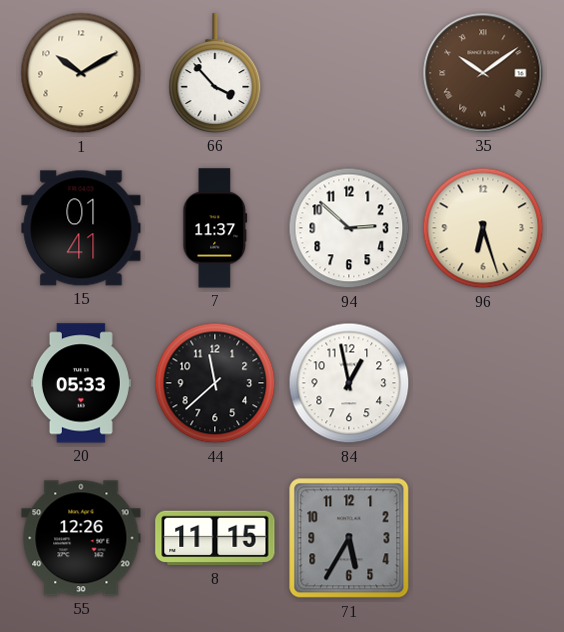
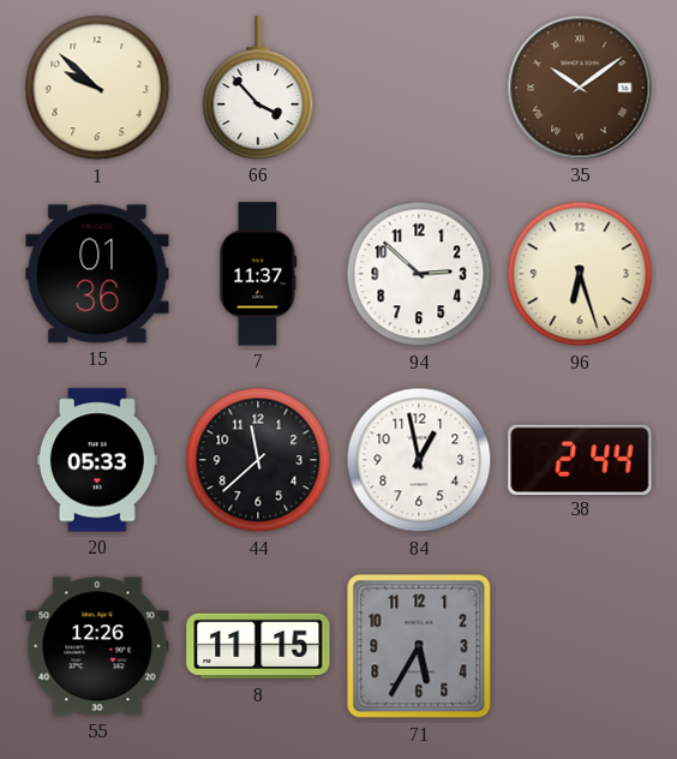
1: 10:10 -> 9:52 (97, 88)
15: 01:41 -> 01:36 (97, 274)
38: none -> 2:44 (580, 459)
